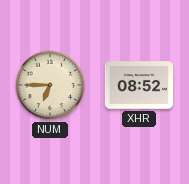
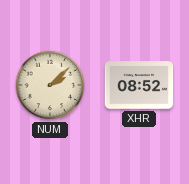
NUM: 6:45 -> 2:08 (50, 85)
